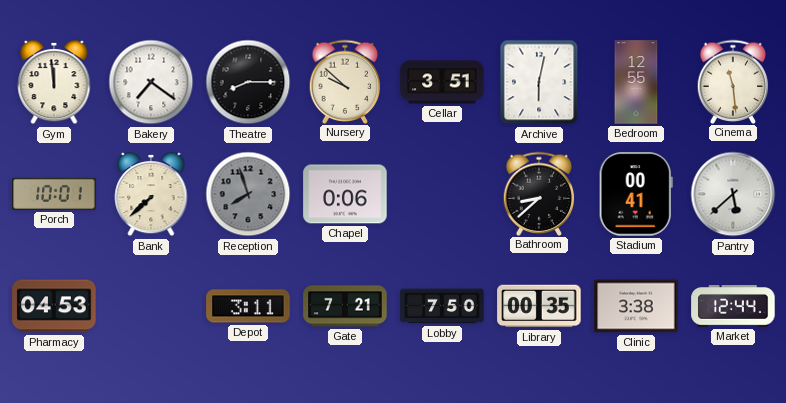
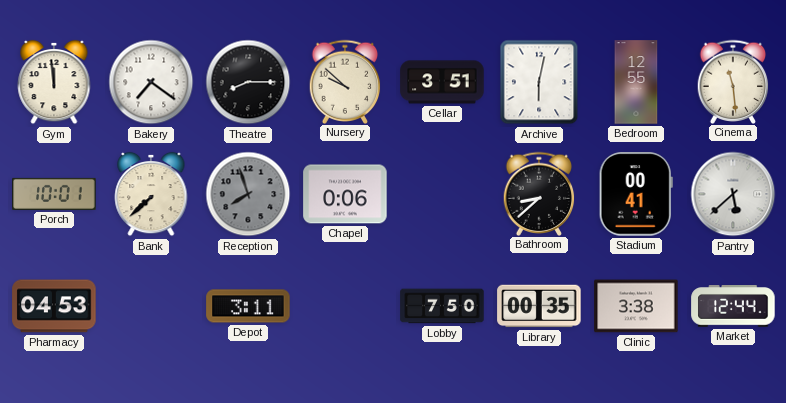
Gate: 7:21 -> none (345, 306)
